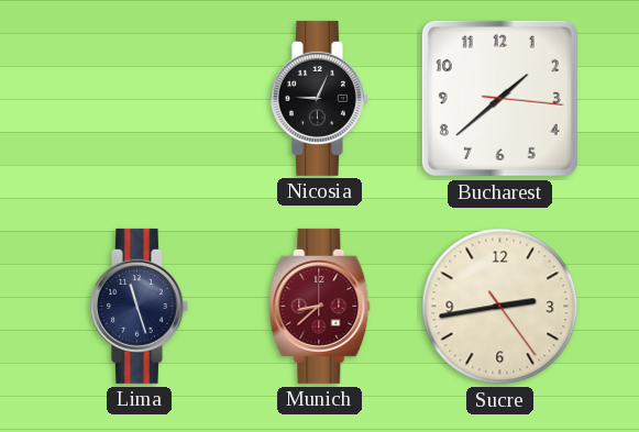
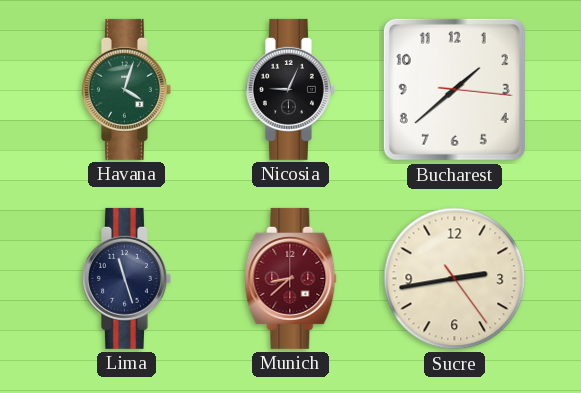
Havana: none -> 4:03 (126, 89)
